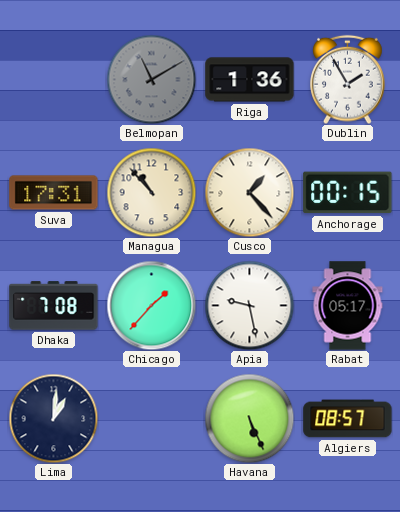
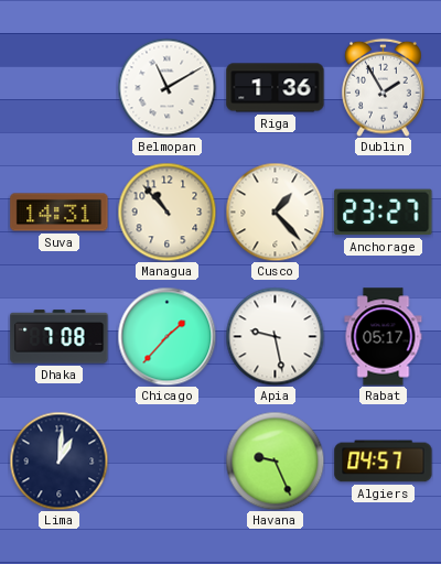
Belmopan dial: grey -> white (166, 87)
Suva: 17:31 -> 14:31 (60, 213)
Anchorage: 00:15 -> 23:27 (384, 213)
Havana: 5:26 -> 9:26 (275, 460)
Algiers: 08:57 -> 04:57 (384, 462)
